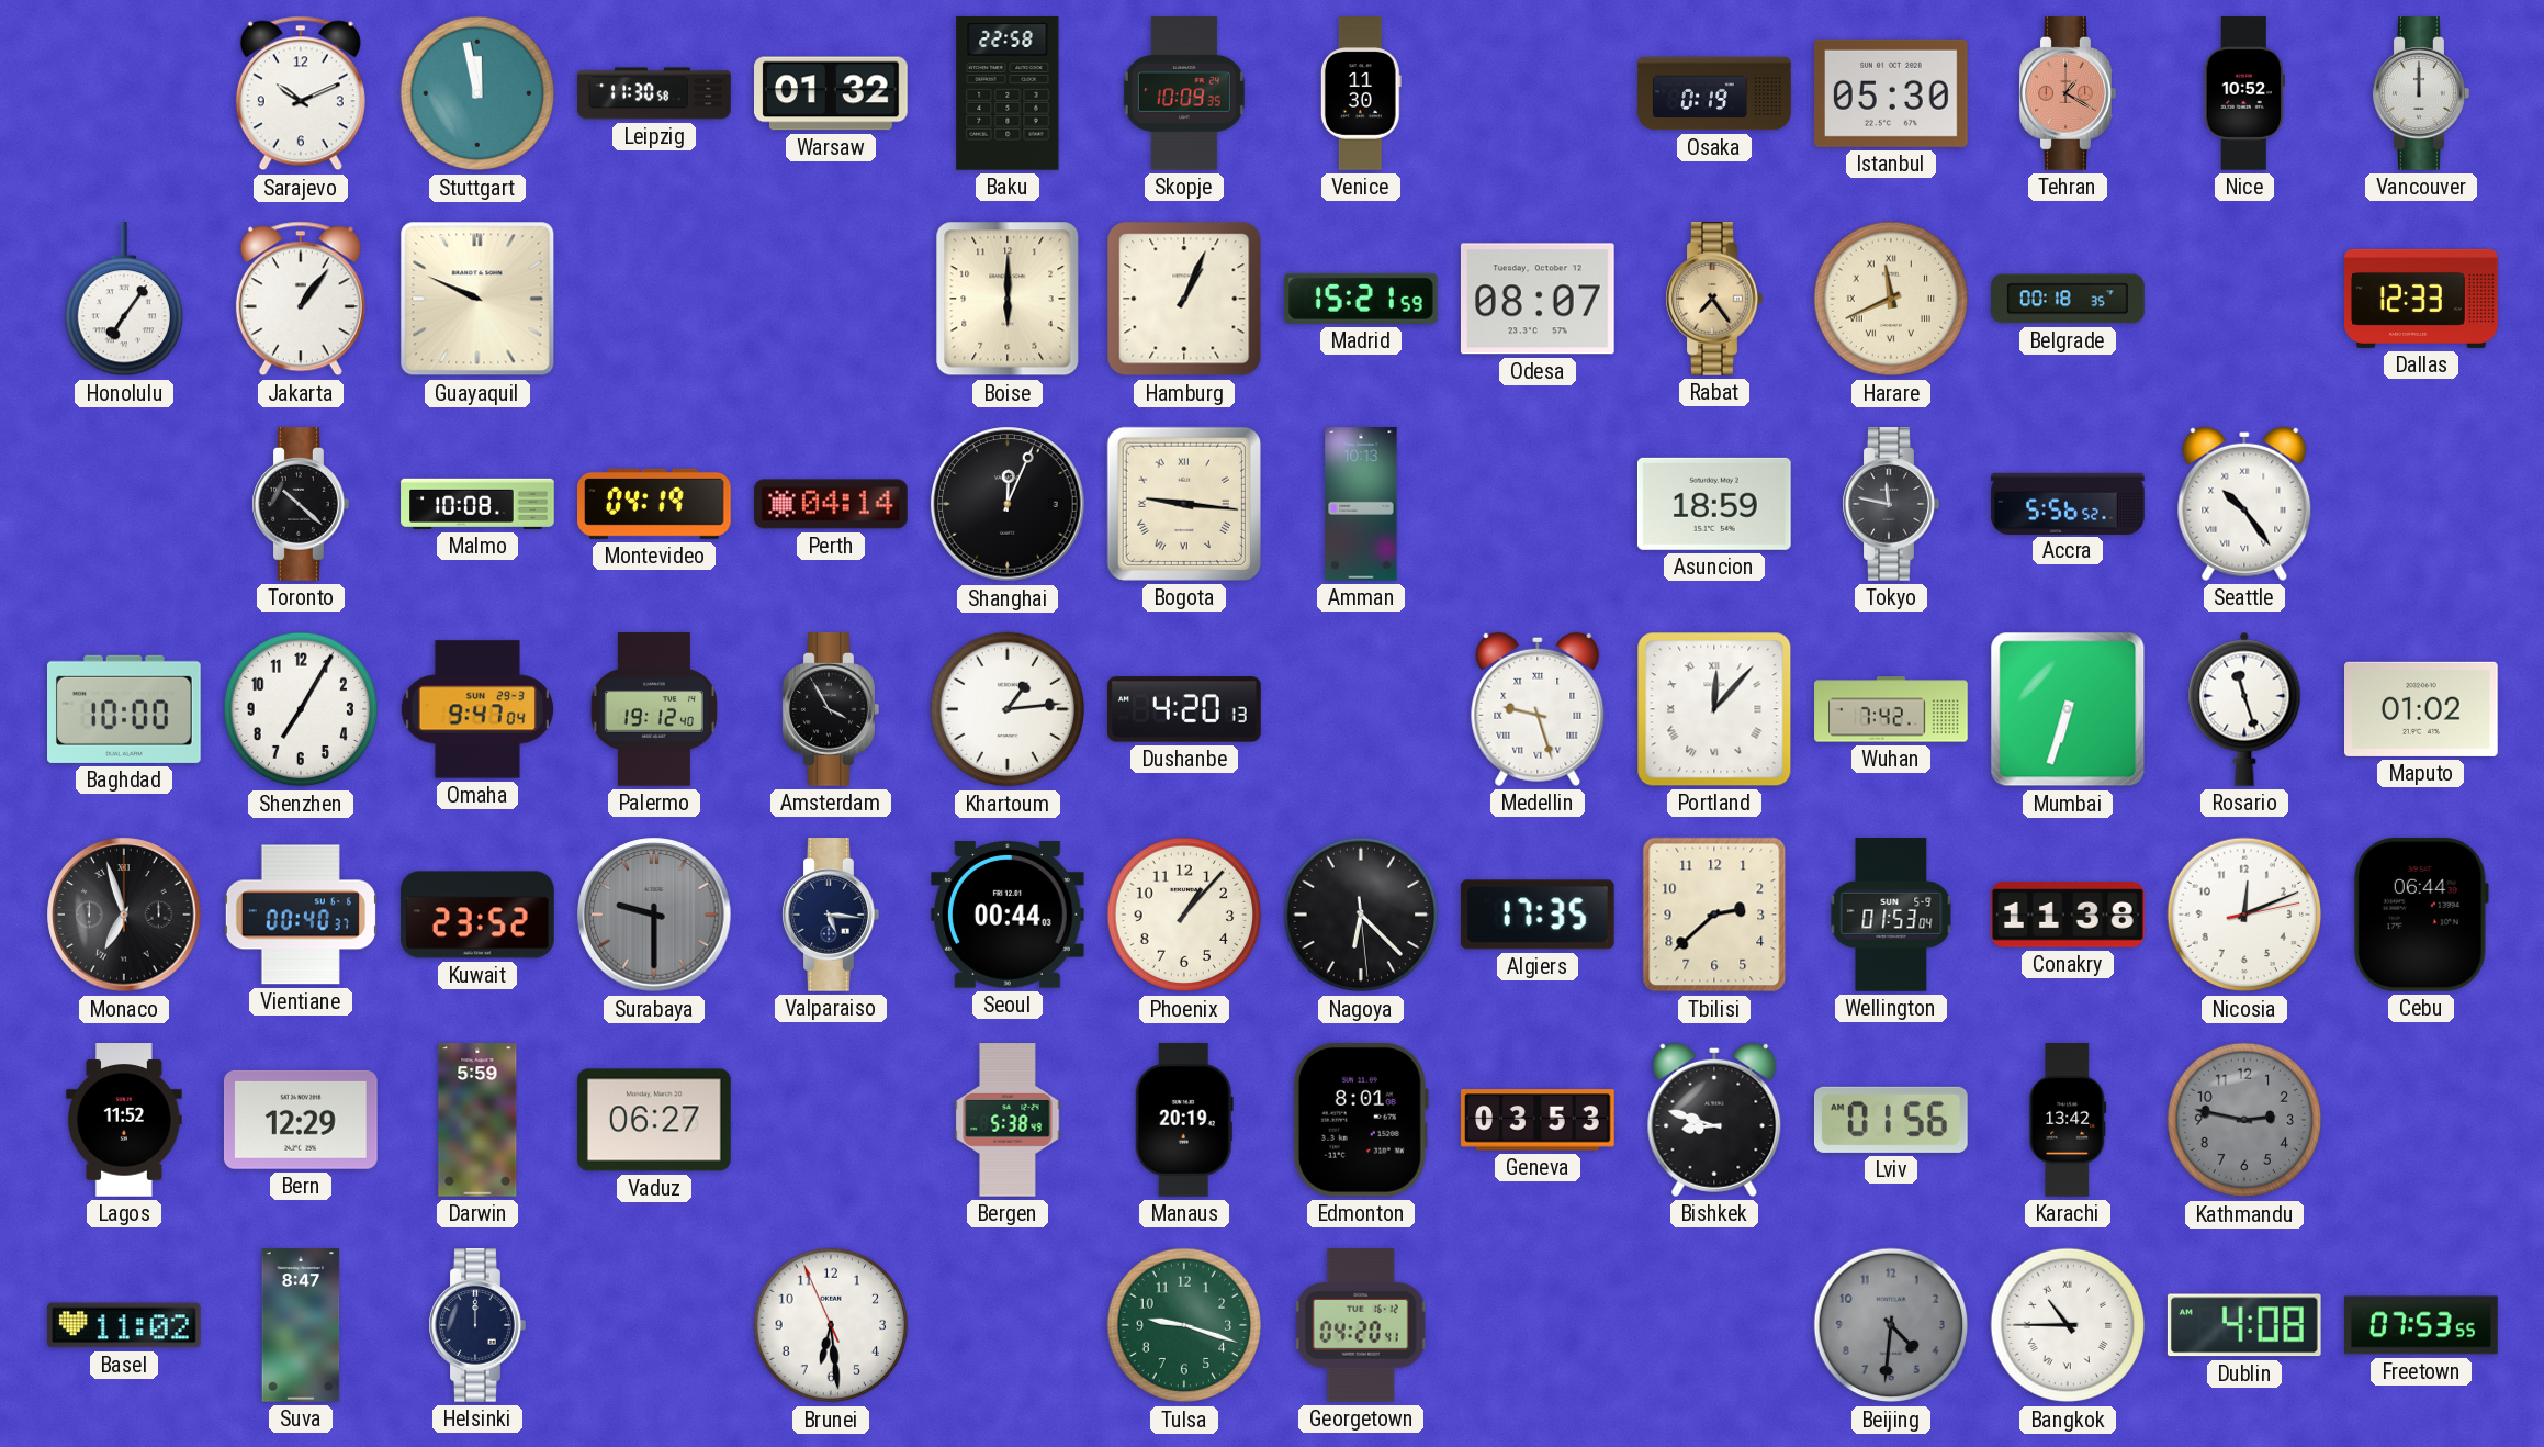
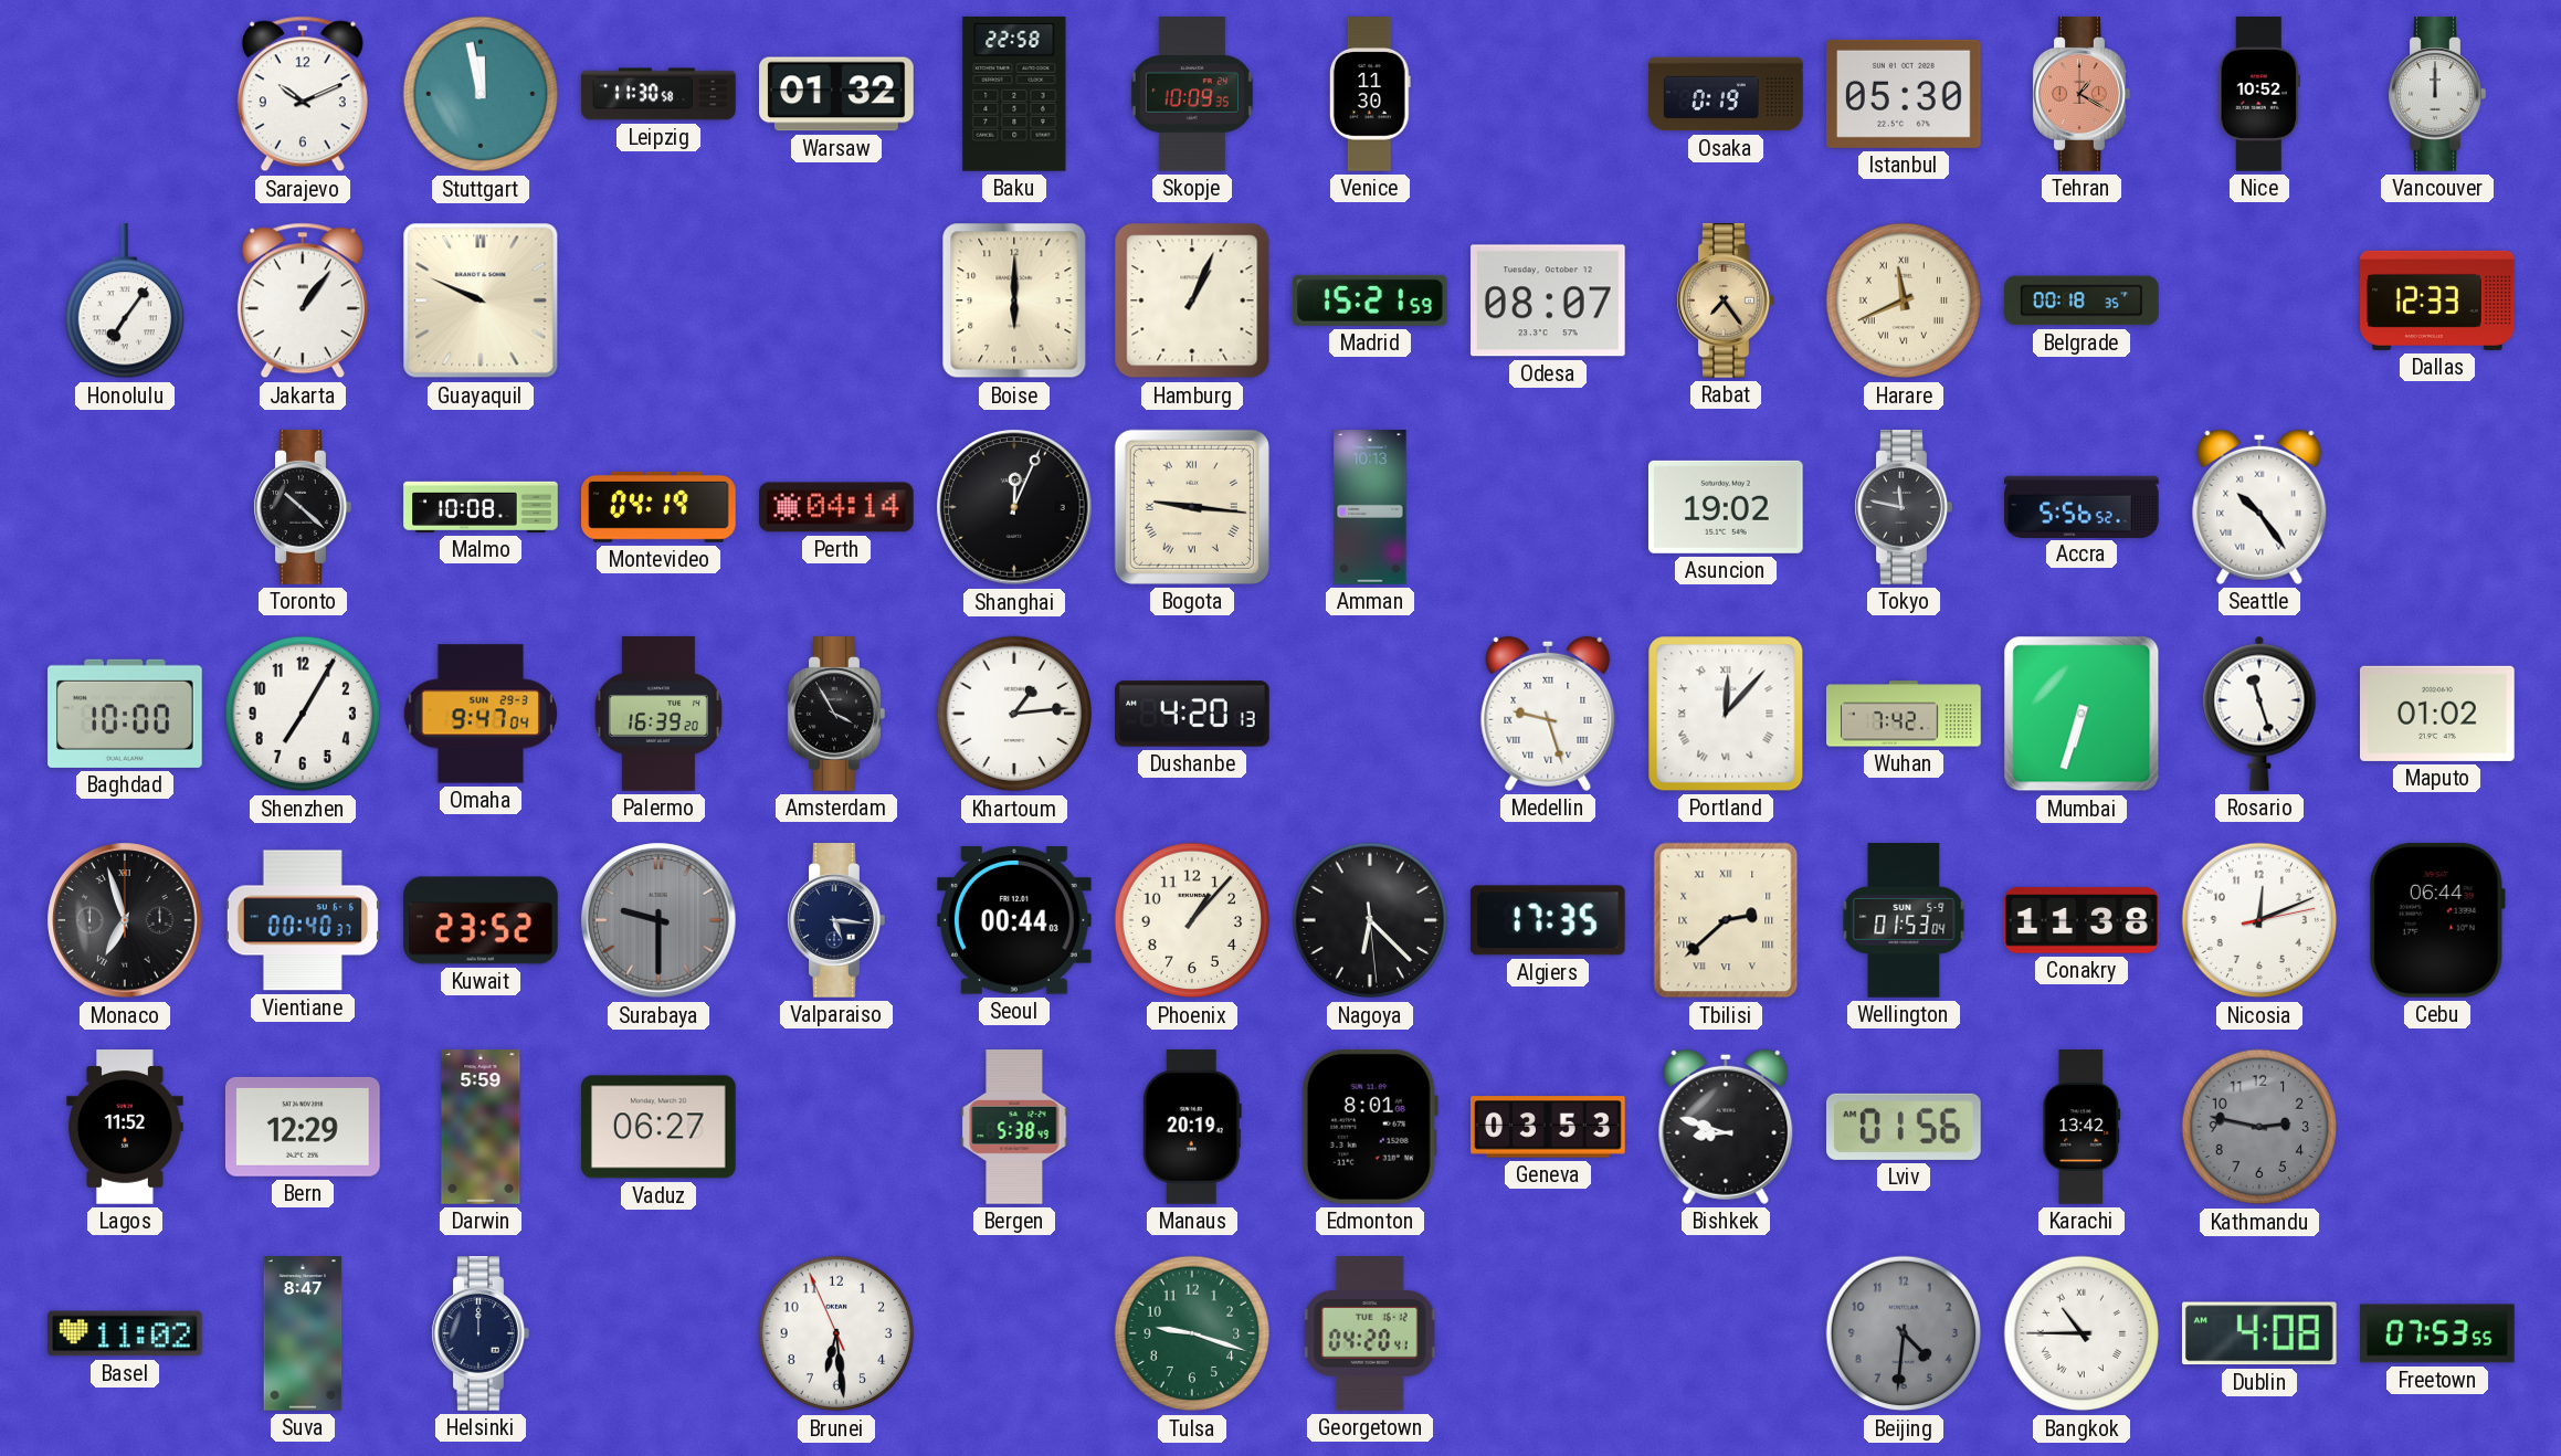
Asuncion: 18:59 -> 19:02 (1726, 507)
Palermo: 19:12 -> 16:39 (658, 714)
Tbilisi numerals: Arabic -> Roman (1726, 920)
